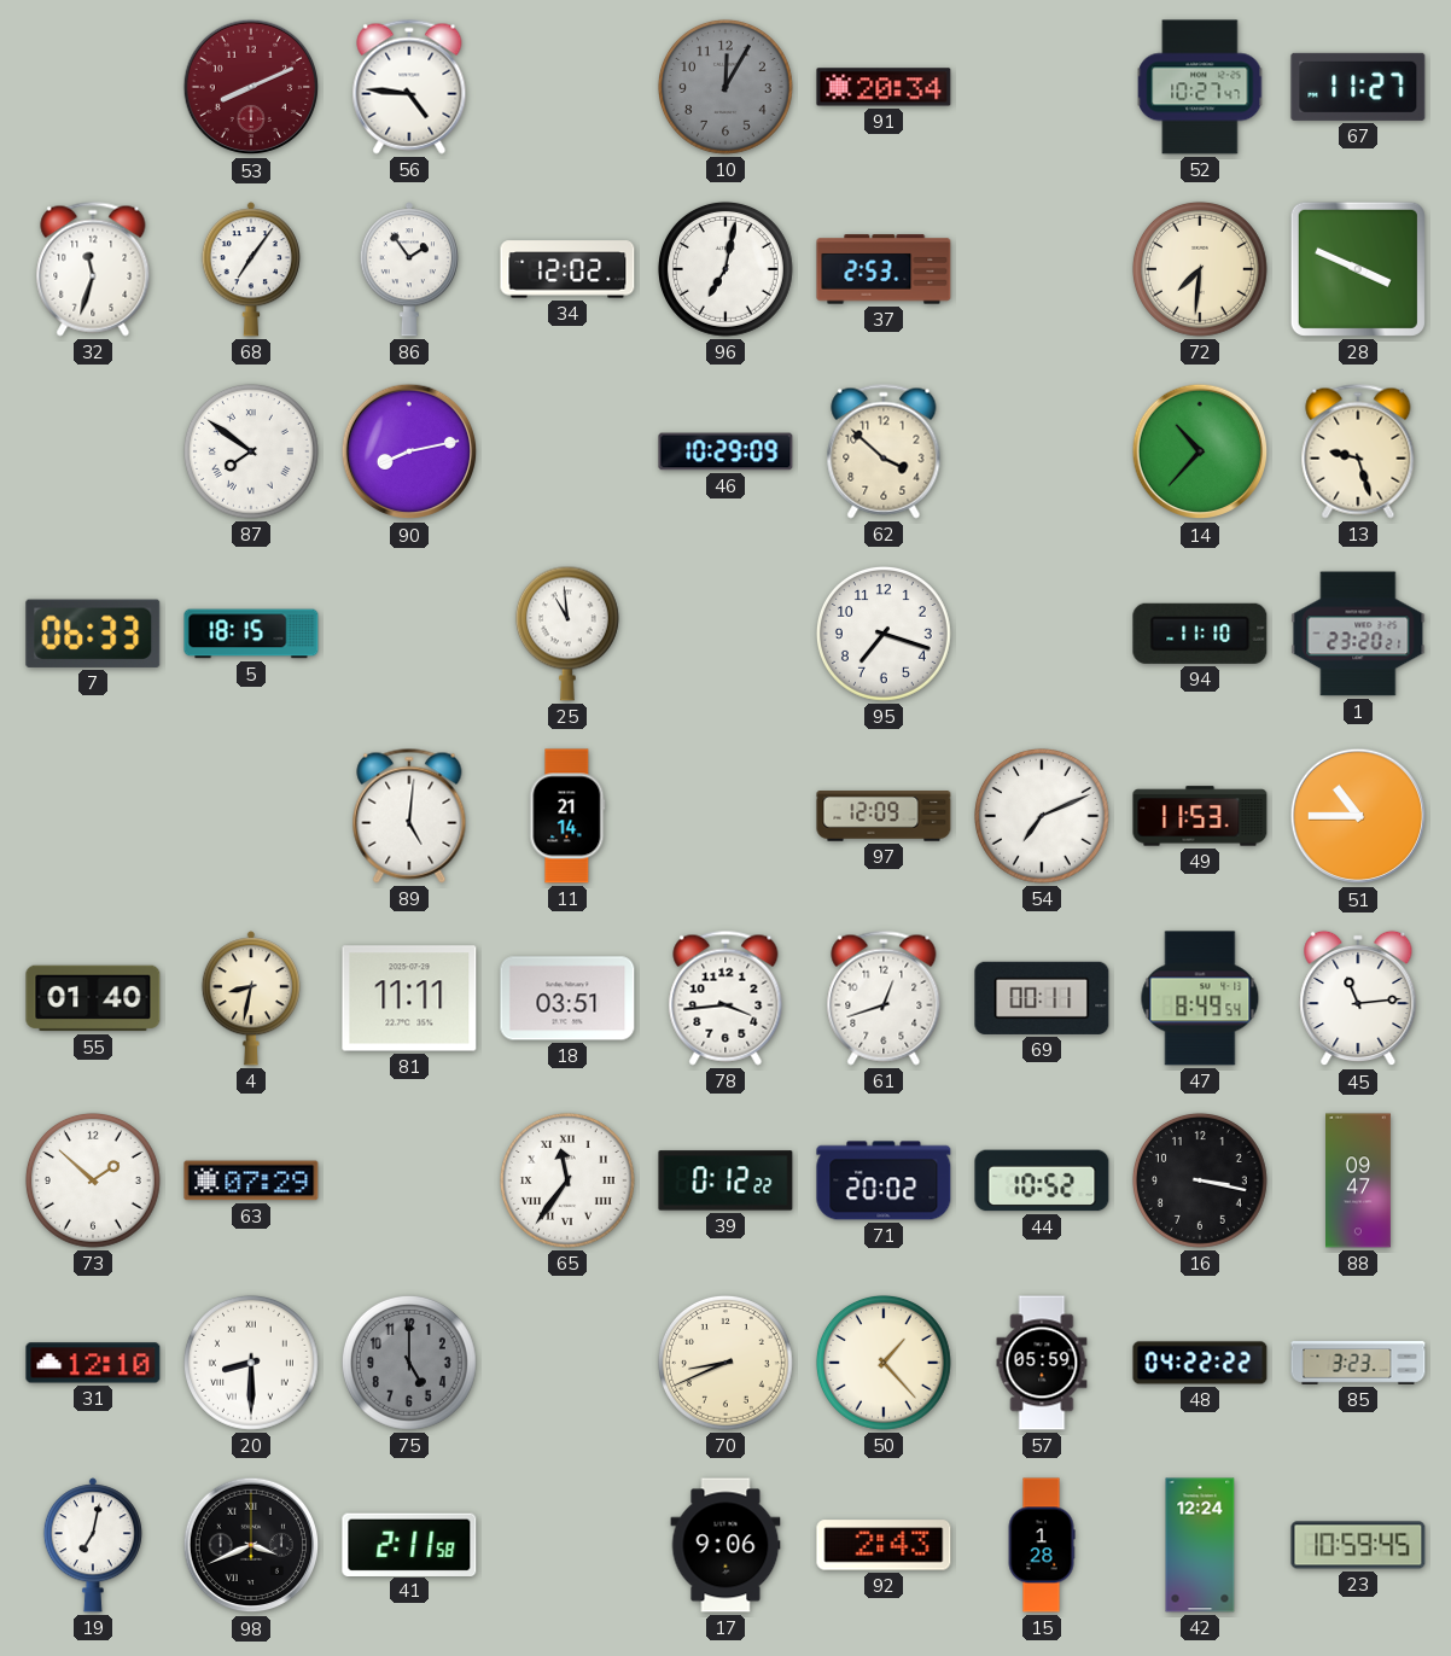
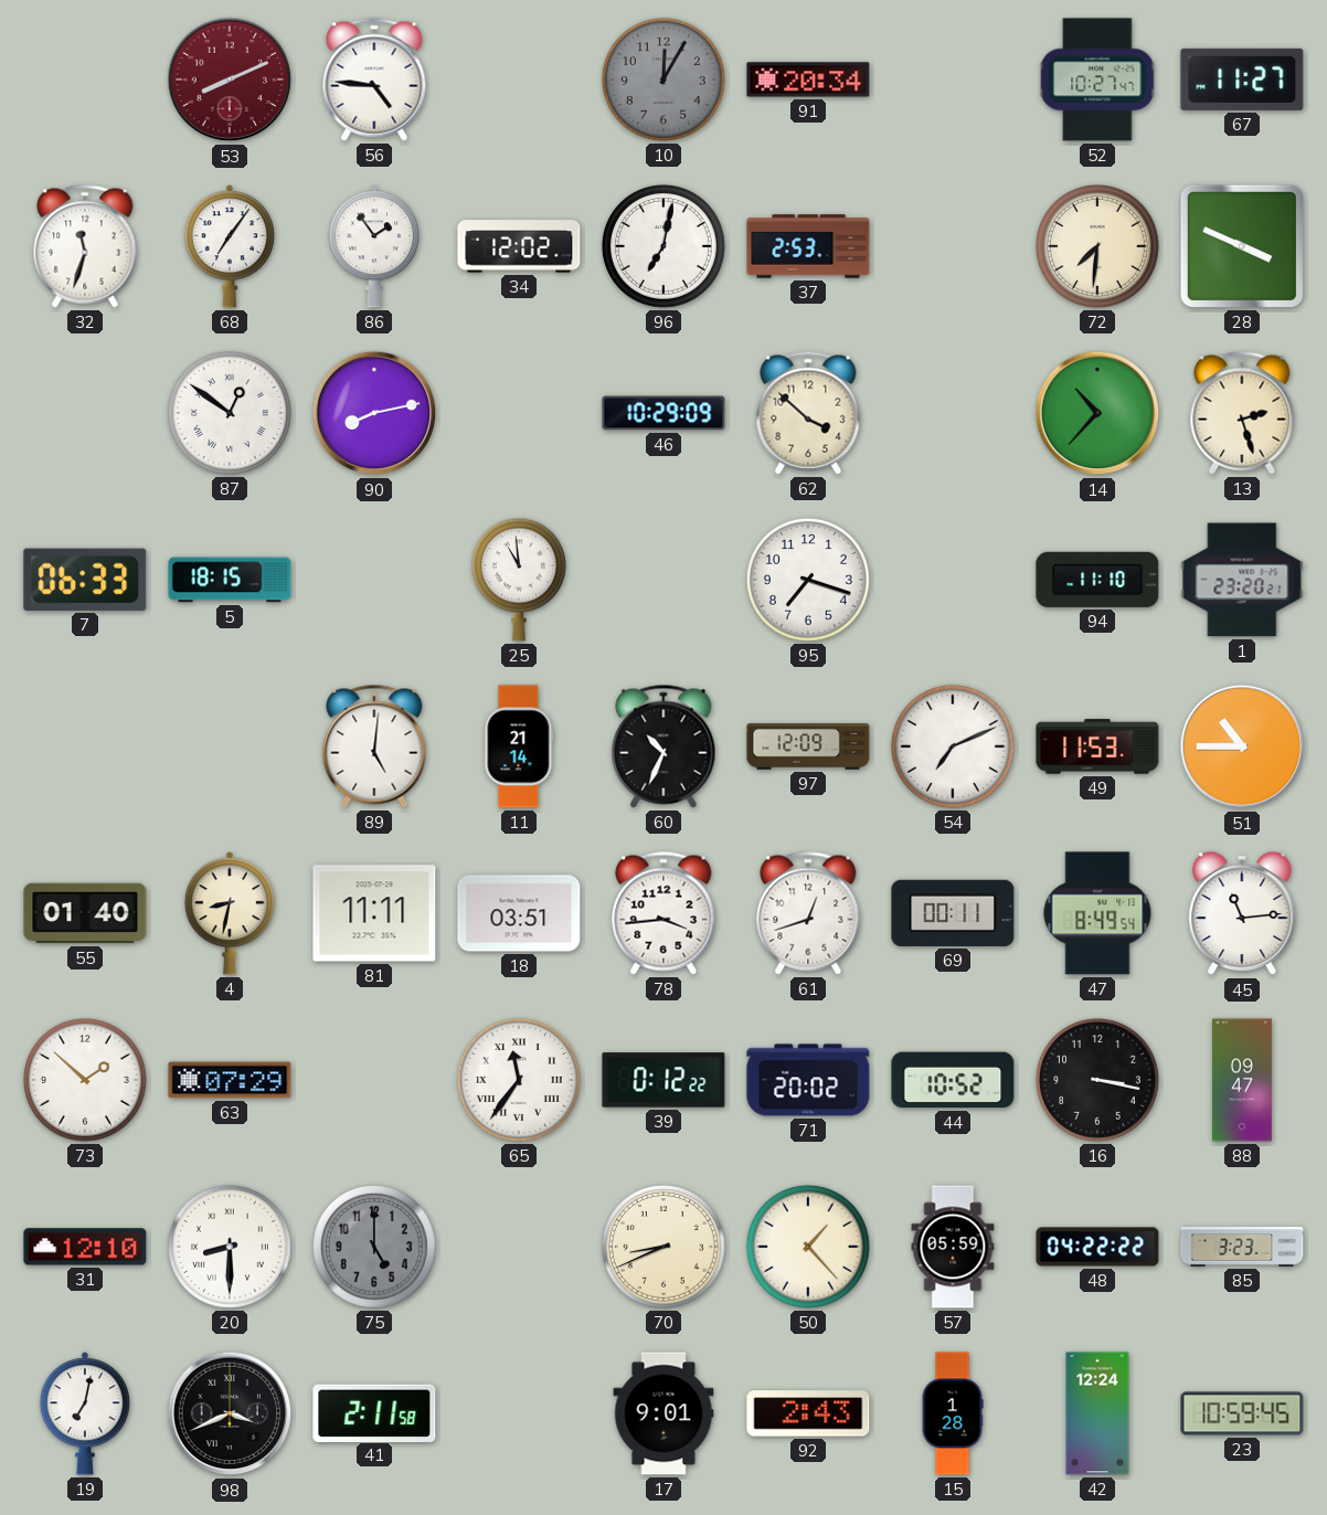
87: 7:51 -> 12:51 (230, 413)
13: 9:27 -> 2:27 (1242, 413)
60: none -> 10:34 (663, 746)
17: 9:06 -> 9:01 (663, 1413)
